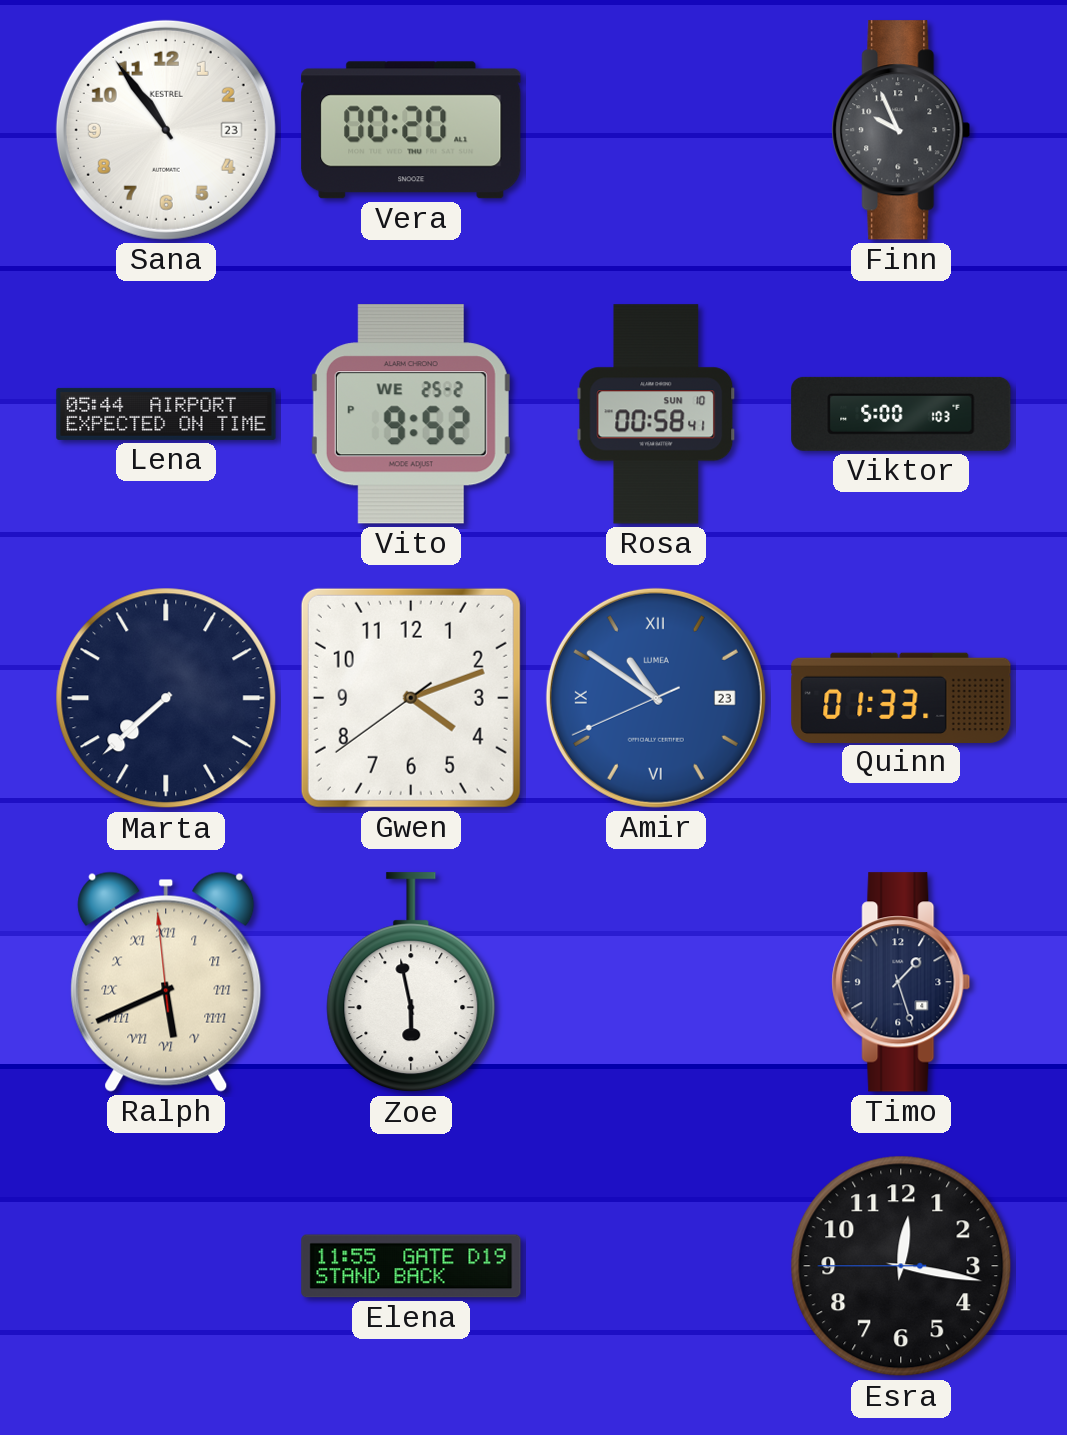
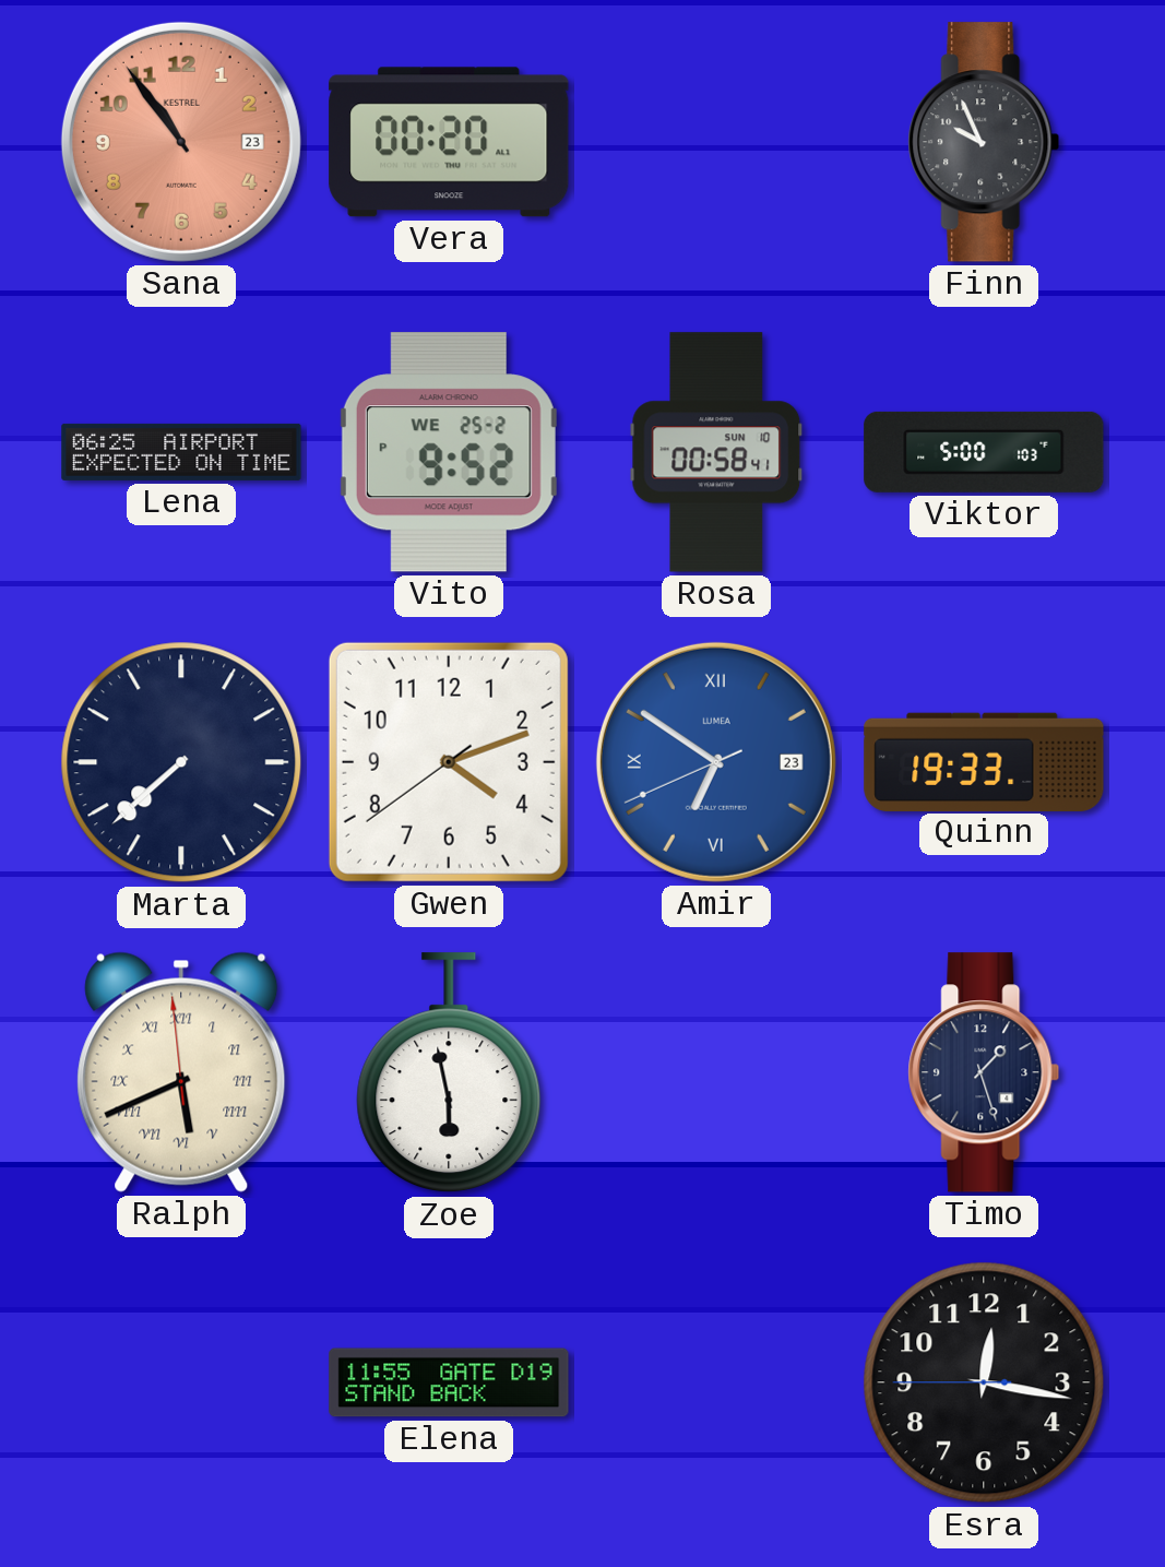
Sana dial: white -> salmon (181, 142)
Lena: 05:44 -> 06:25 (181, 452)
Amir: 10:50 -> 6:50 (716, 762)
Quinn: 01:33 -> 19:33 (984, 761)
